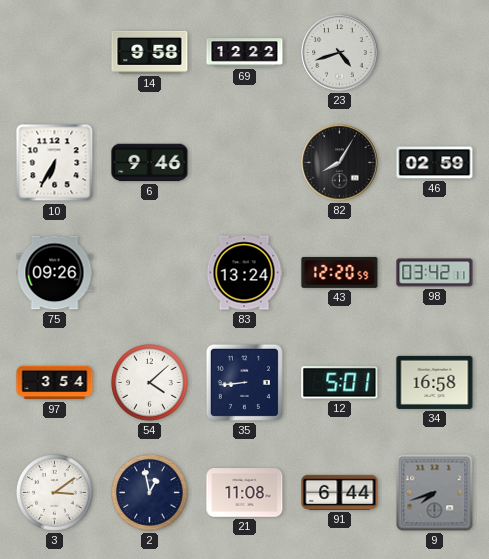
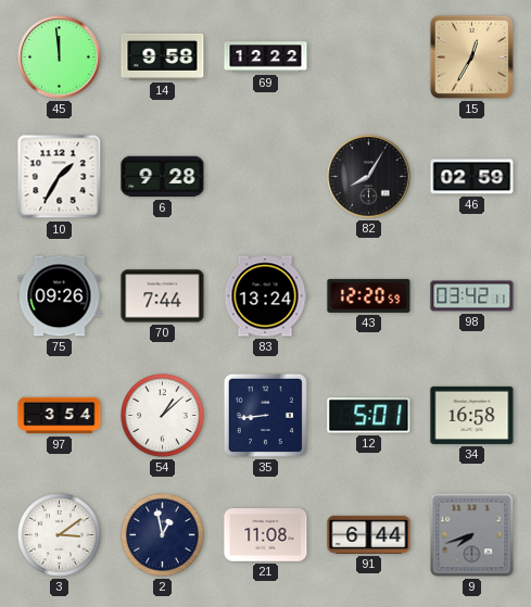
45: none -> 11:59 (60, 58)
23: 4:42 -> none (340, 53)
15: none -> 12:35 (471, 56)
10: 6:35 -> 1:35 (60, 177)
6: 9:46 -> 9:28 (163, 177)
70: none -> 7:44 (163, 296)
54: 4:08 -> 1:08 (163, 416)
